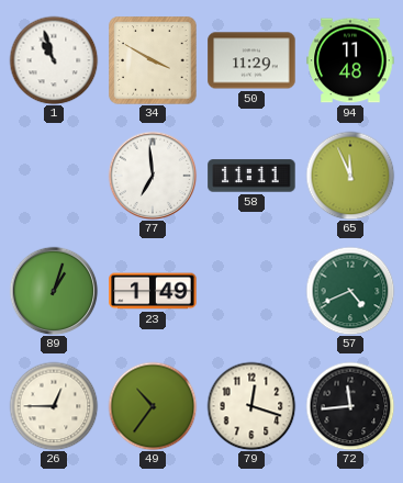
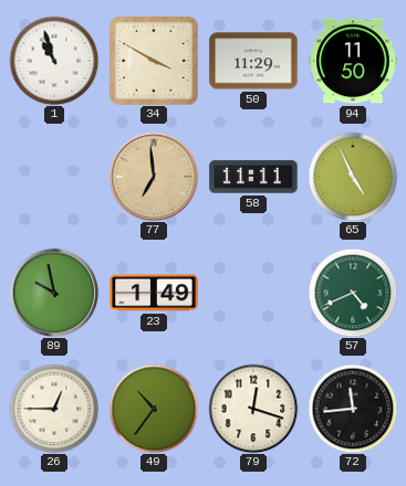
94: 11:48 -> 11:50 (353, 61)
77 dial: white -> champagne (154, 177)
65: 11:56 -> 4:56 (353, 177)
89: 1:03 -> 9:58 (54, 293)
